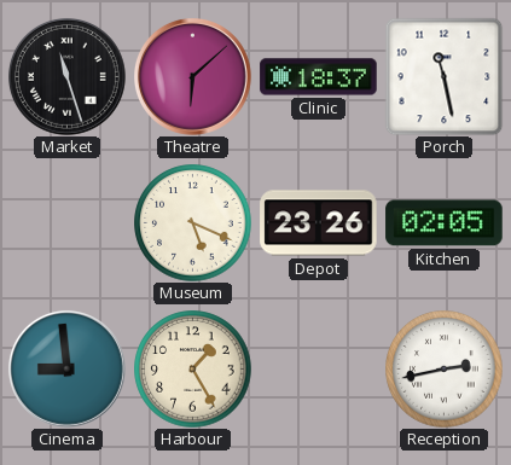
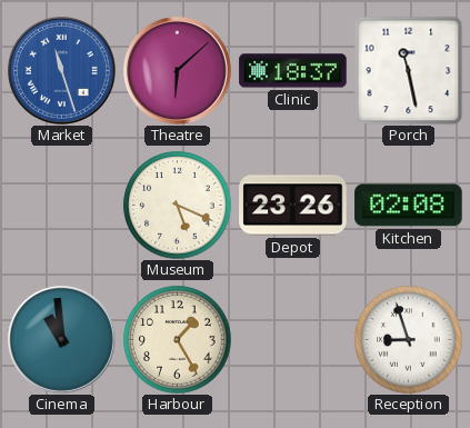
Market dial: black -> blue (61, 70)
Kitchen: 02:05 -> 02:08 (409, 206)
Cinema: 8:59 -> 10:59 (61, 339)
Reception: 2:43 -> 8:57 (409, 340)
